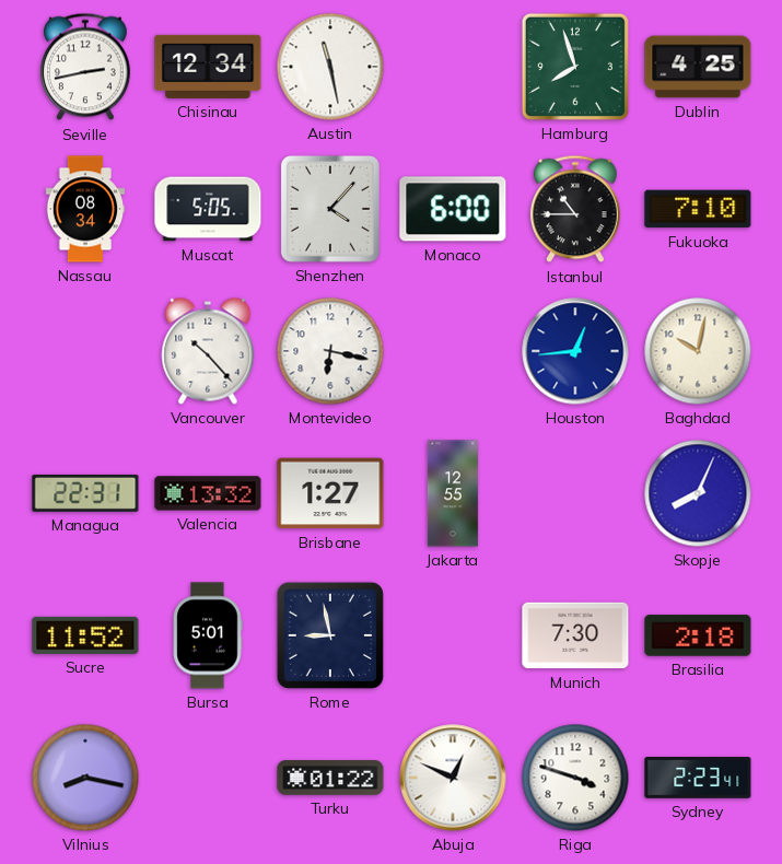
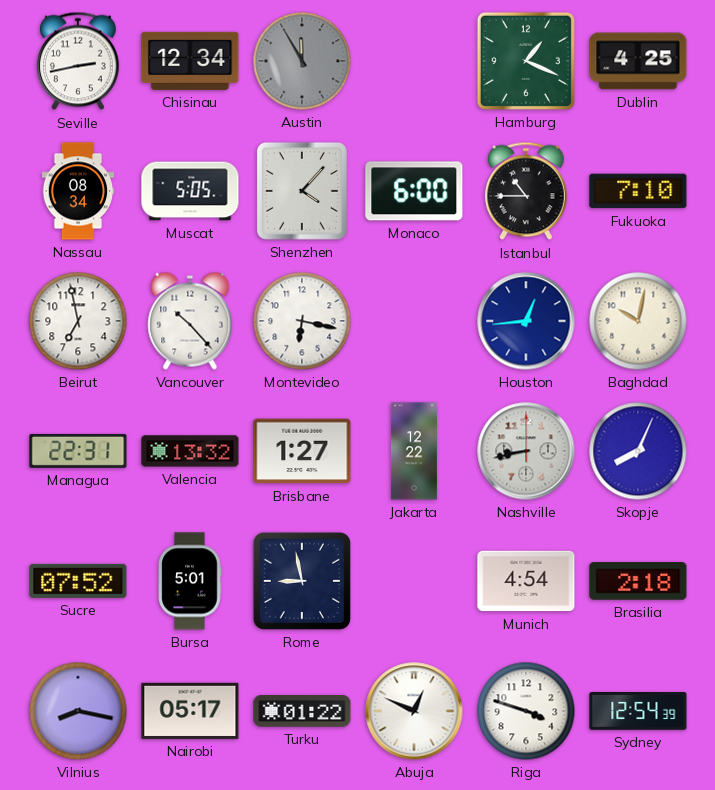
Austin: 11:28 -> 11:55 (302, 61)
Austin dial: white -> grey (302, 61)
Hamburg: 7:57 -> 1:19 (526, 61)
Beirut: none -> 6:58 (78, 321)
Jakarta: 12:55 -> 12:22 (414, 451)
Nashville: none -> 8:43 (526, 451)
Sucre: 11:52 -> 07:52 (78, 581)
Munich: 7:30 -> 4:54 (526, 581)
Nairobi: none -> 05:17 (190, 711)
Sydney: 2:23 -> 12:54 (638, 712)
